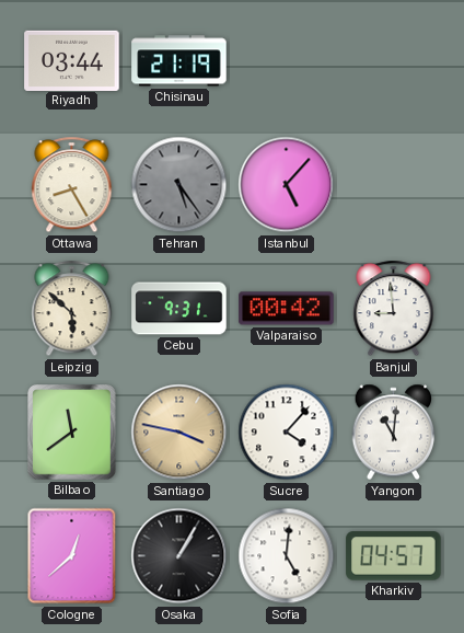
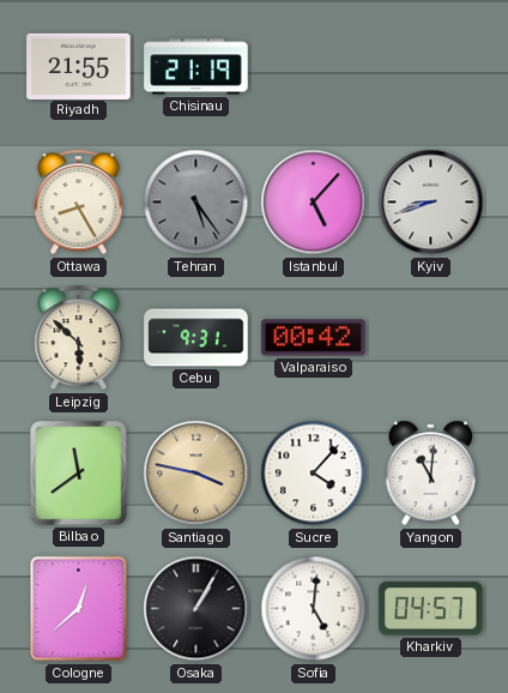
Riyadh: 03:44 -> 21:55 (79, 66)
Kyiv: none -> 8:42 (431, 203)
Banjul: 8:59 -> none (394, 309)
